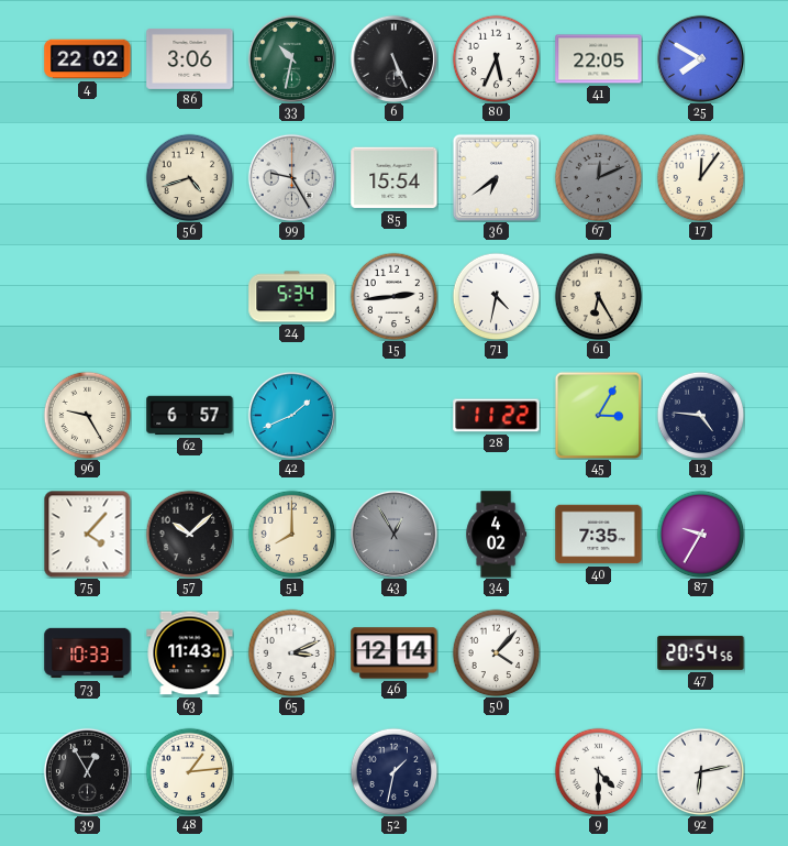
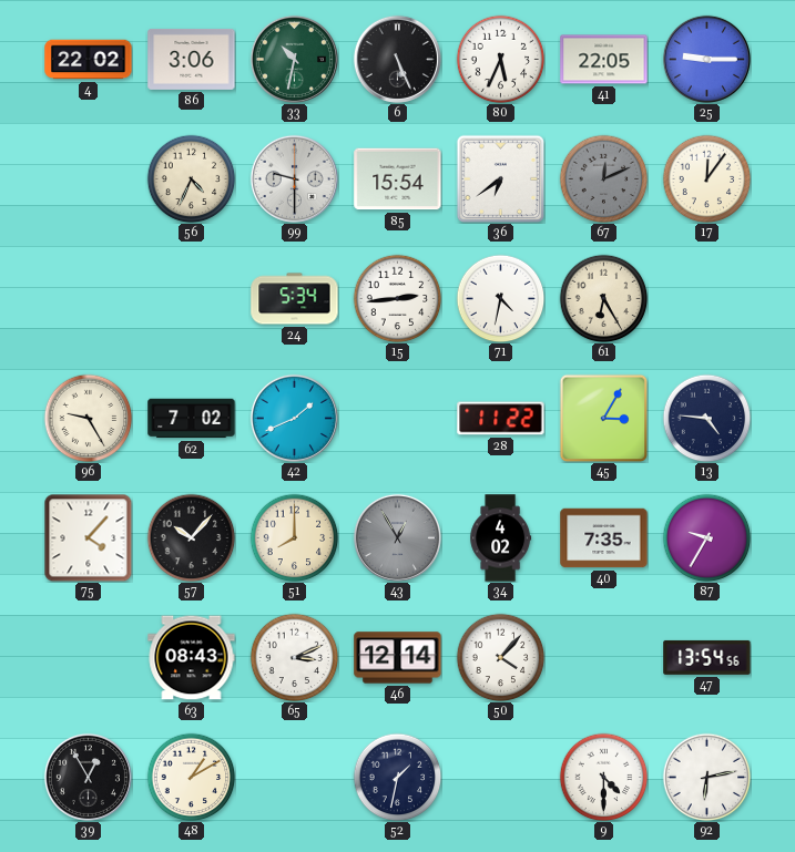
25: 7:50 -> 9:15 (706, 59)
56: 4:42 -> 4:34 (191, 178)
99: 9:25 -> 9:30 (294, 178)
62: 6:57 -> 7:02 (192, 419)
57: 10:08 -> 10:07 (191, 537)
73: 10:33 -> none (88, 653)
63: 11:43 -> 08:43 (192, 658)
47: 20:54 -> 13:54 (707, 657)
48: 1:14 -> 1:10 (191, 777)
